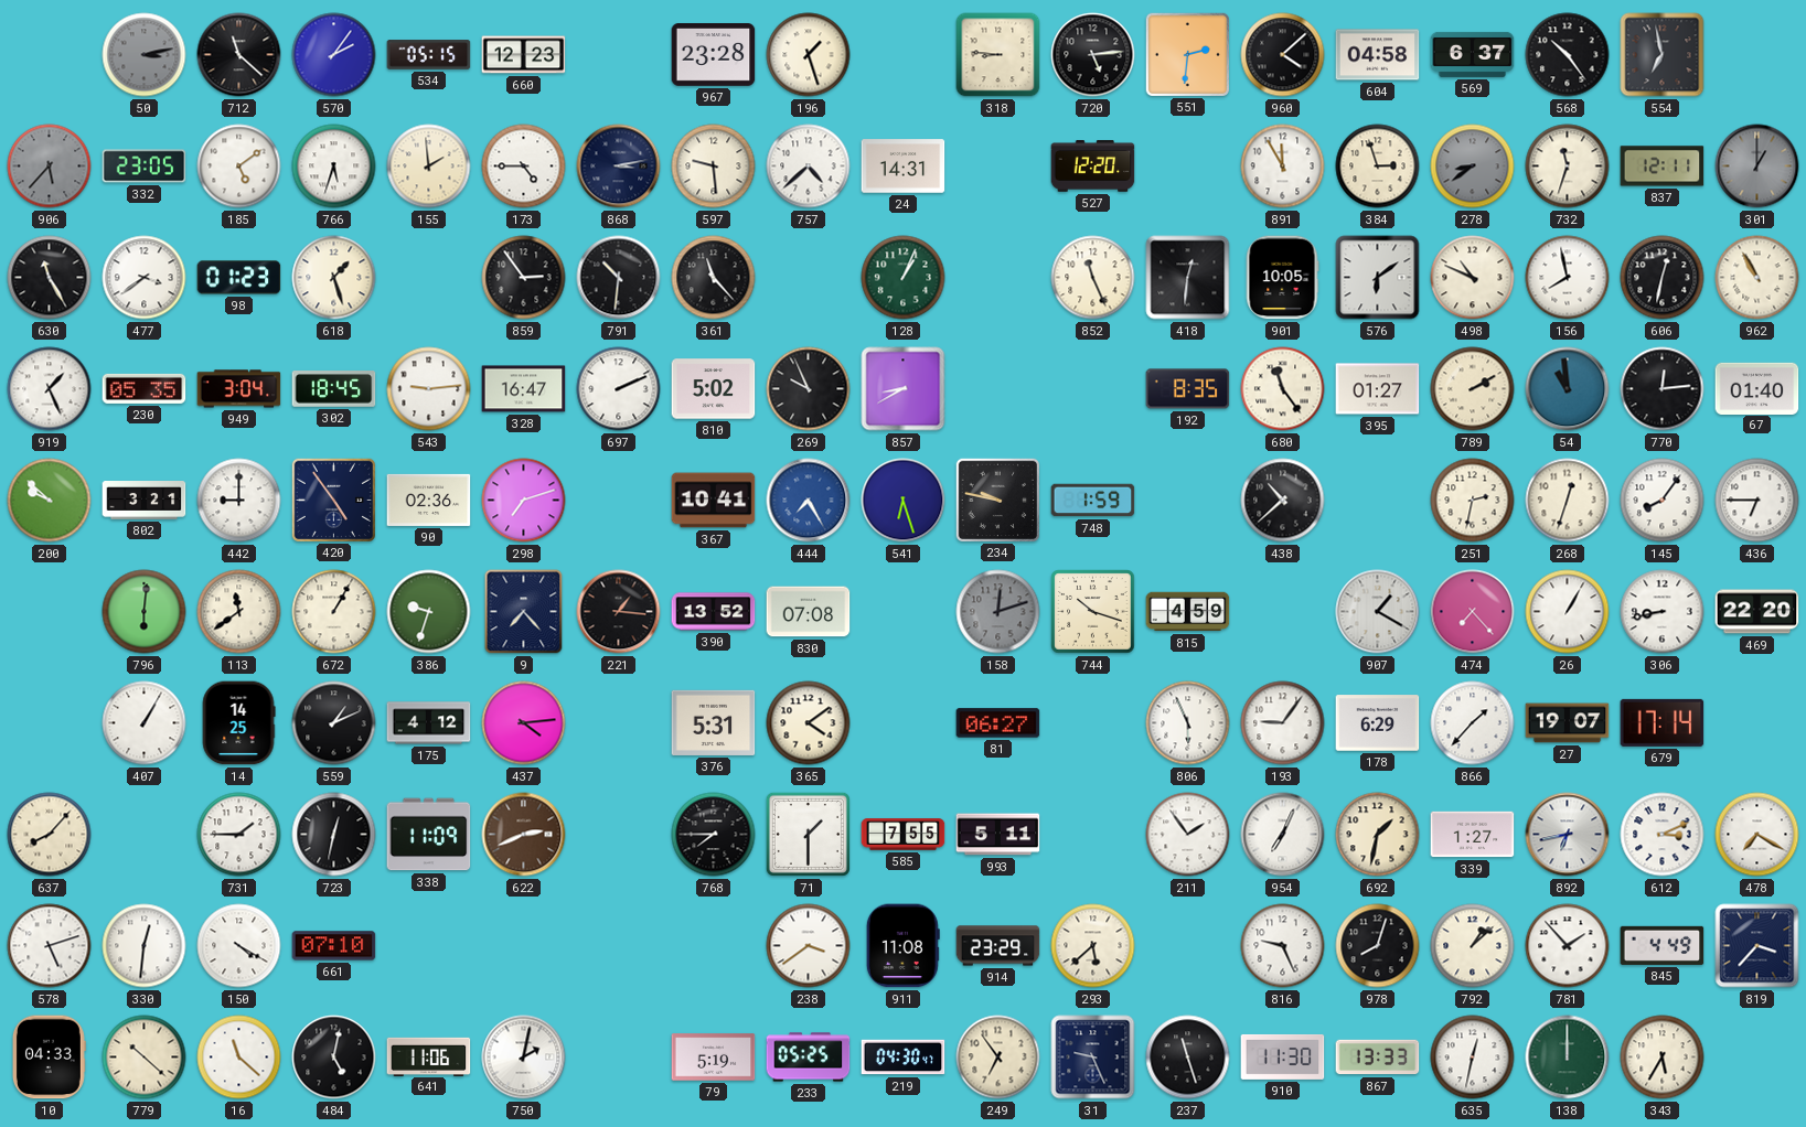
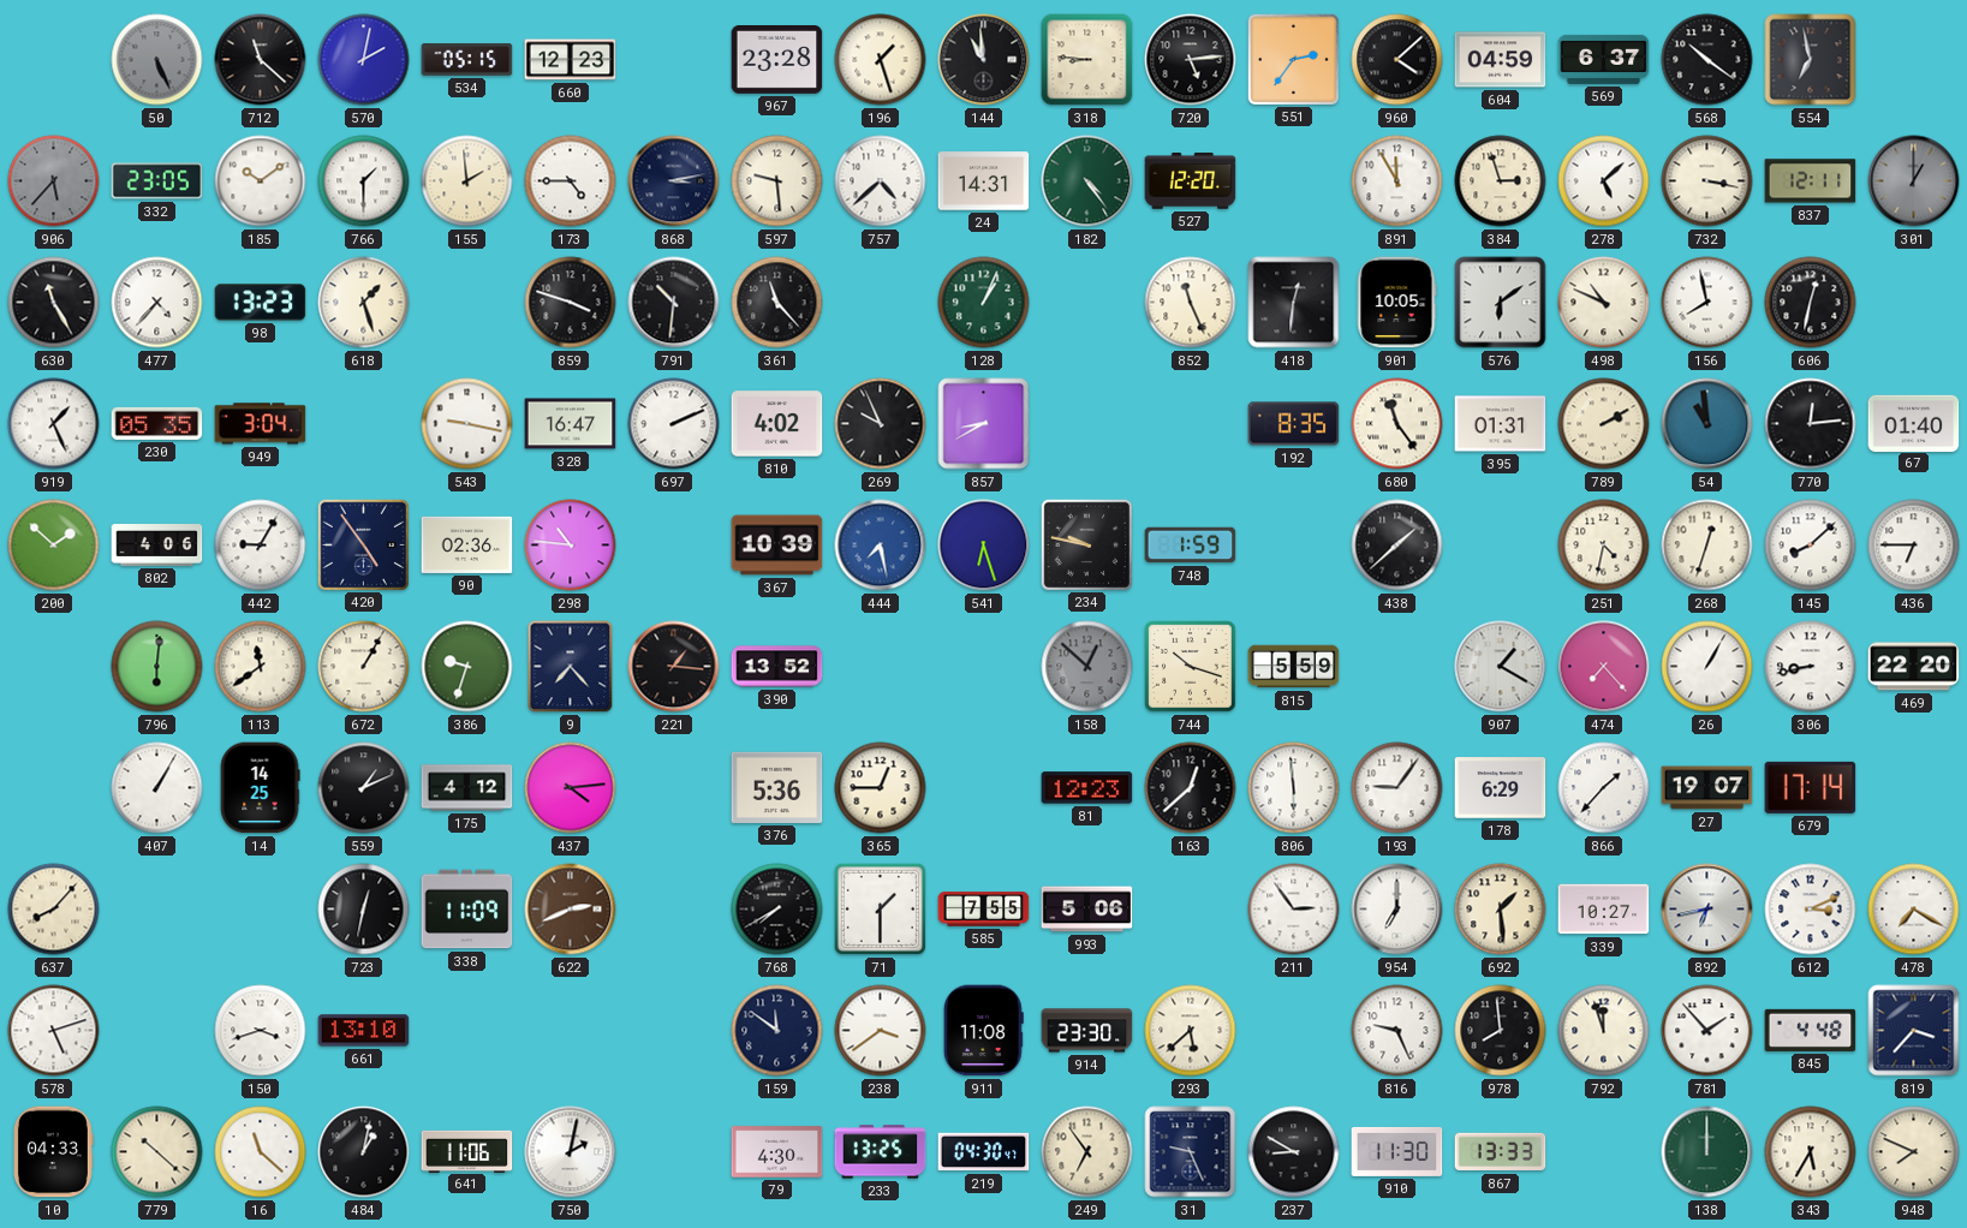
50: 3:13 -> 5:26 (157, 60)
570: 2:06 -> 2:02 (364, 60)
144: none -> 10:59 (984, 60)
551: 2:31 -> 2:36 (1293, 59)
604: 04:58 -> 04:59 (1501, 60)
568: 10:24 -> 10:21 (1707, 60)
185: 5:09 -> 10:09 (261, 181)
766: 5:33 -> 1:30 (364, 181)
182: none -> 4:24 (1087, 181)
278: 8:39 -> 5:08 (1604, 181)
278 dial: grey -> white (1604, 181)
732: 11:33 -> 3:17 (1707, 181)
477: 3:39 -> 4:37 (157, 303)
98: 01:23 -> 13:23 (261, 303)
859: 2:54 -> 3:48 (571, 303)
962: 10:55 -> none (1757, 278)
302: 18:45 -> none (334, 389)
543: 9:14 -> 9:17 (467, 424)
810: 5:02 -> 4:02 (777, 424)
395: 01:27 -> 01:31 (1501, 424)
200: 9:52 -> 1:52 (54, 546)
802: 3:21 -> 4:06 (157, 546)
442: 9:00 -> 9:05 (261, 546)
298: 7:12 -> 10:46 (571, 546)
367: 10:41 -> 10:39 (777, 546)
444: 7:25 -> 7:28 (881, 546)
438: 10:38 -> 1:38 (1397, 546)
251: 2:32 -> 4:32 (1604, 546)
145: 8:06 -> 8:08 (1811, 546)
830: 07:08 -> none (809, 612)
158: 12:12 -> 12:52 (1087, 667)
815: 4:59 -> 5:59 (1294, 667)
376: 5:31 -> 5:36 (777, 787)
365: 4:09 -> 12:45 (881, 788)
81: 06:27 -> 12:23 (1087, 788)
163: none -> 12:38 (1191, 788)
806: 5:56 -> 5:59 (1294, 788)
731: 1:45 -> none (239, 835)
768: 7:45 -> 7:40 (777, 910)
993: 5:11 -> 5:06 (1087, 910)
211: 1:54 -> 2:54 (1294, 910)
954: 7:04 -> 7:00 (1397, 910)
692: 1:32 -> 1:29 (1501, 910)
339: 1:27 -> 10:27 (1604, 910)
330: 12:31 -> none (145, 946)
150: 4:20 -> 3:42 (261, 1031)
661: 07:10 -> 13:10 (364, 1031)
159: none -> 11:51 (777, 1031)
914: 23:29 -> 23:30 (1087, 1031)
978: 8:03 -> 7:59 (1501, 1031)
792: 1:08 -> 11:57 (1604, 1031)
845: 4:49 -> 4:48 (1811, 1030)
484: 5:02 -> 1:02 (364, 1152)
79: 5:19 -> 4:30 (777, 1152)
233: 05:25 -> 13:25 (881, 1152)
237: 11:27 -> 8:50 (1294, 1152)
635: 12:32 -> none (1473, 1058)
948: none -> 7:49 (1914, 1152)
